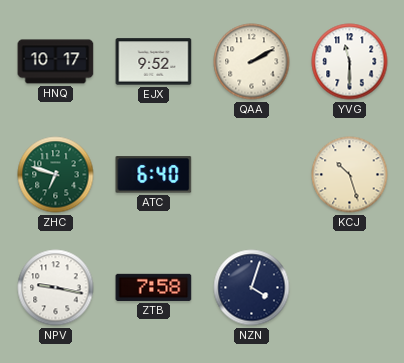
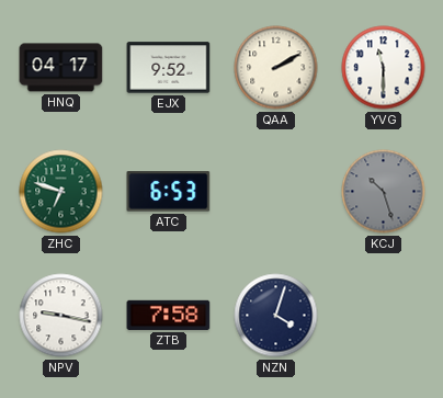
HNQ: 10:17 -> 04:17 (61, 68)
ATC: 6:40 -> 6:53 (169, 192)
KCJ dial: cream -> grey (384, 192)
